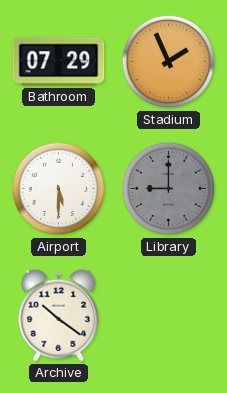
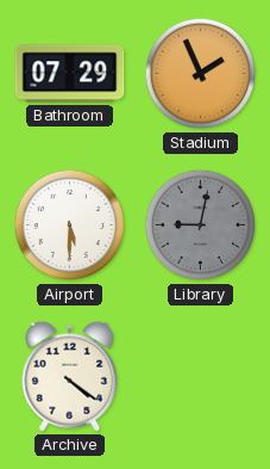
Library: 9:00 -> 9:02 (201, 226)
Archive: 10:21 -> 4:21 (70, 376)
